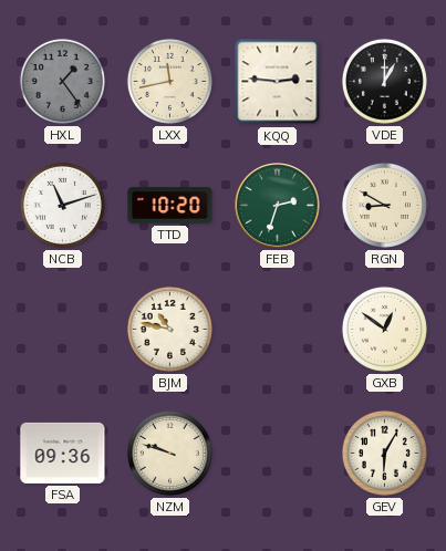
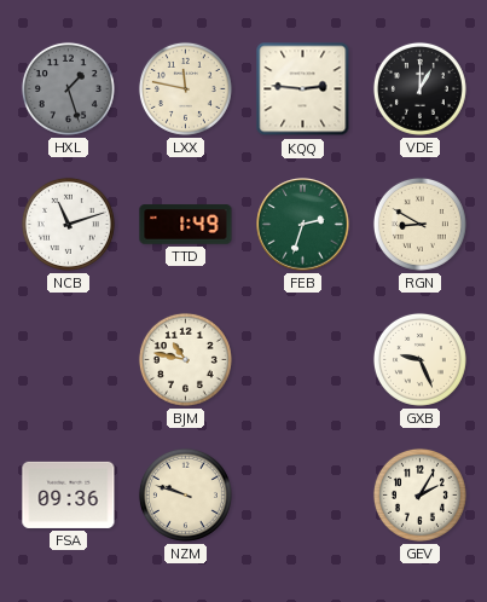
HXL: 1:24 -> 1:27 (68, 88)
LXX: 11:43 -> 11:47 (185, 88)
TTD: 10:20 -> 1:49 (186, 225)
GXB: 12:51 -> 9:26 (419, 359)
GEV: 6:05 -> 2:05 (419, 494)
